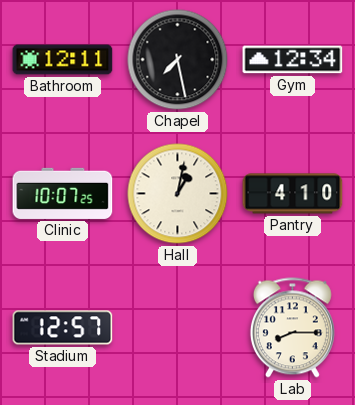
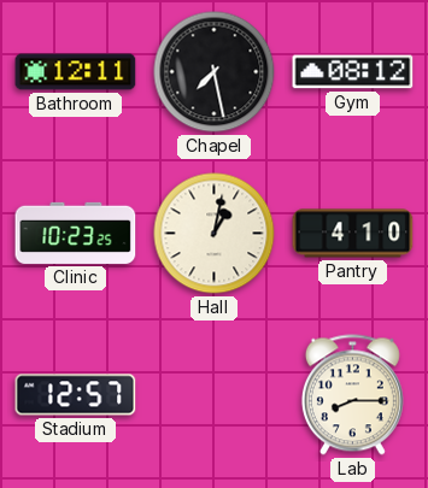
Gym: 12:34 -> 08:12 (353, 72)
Clinic: 10:07 -> 10:23 (76, 233)
